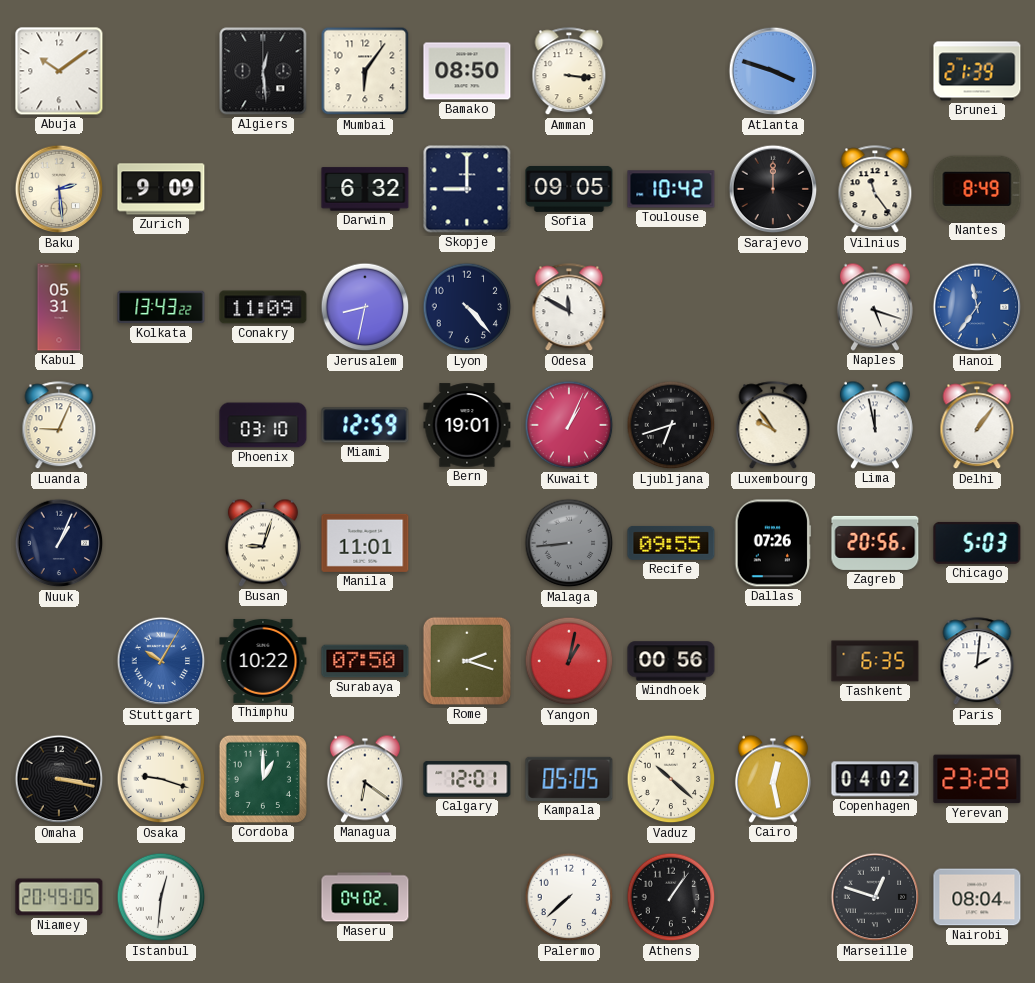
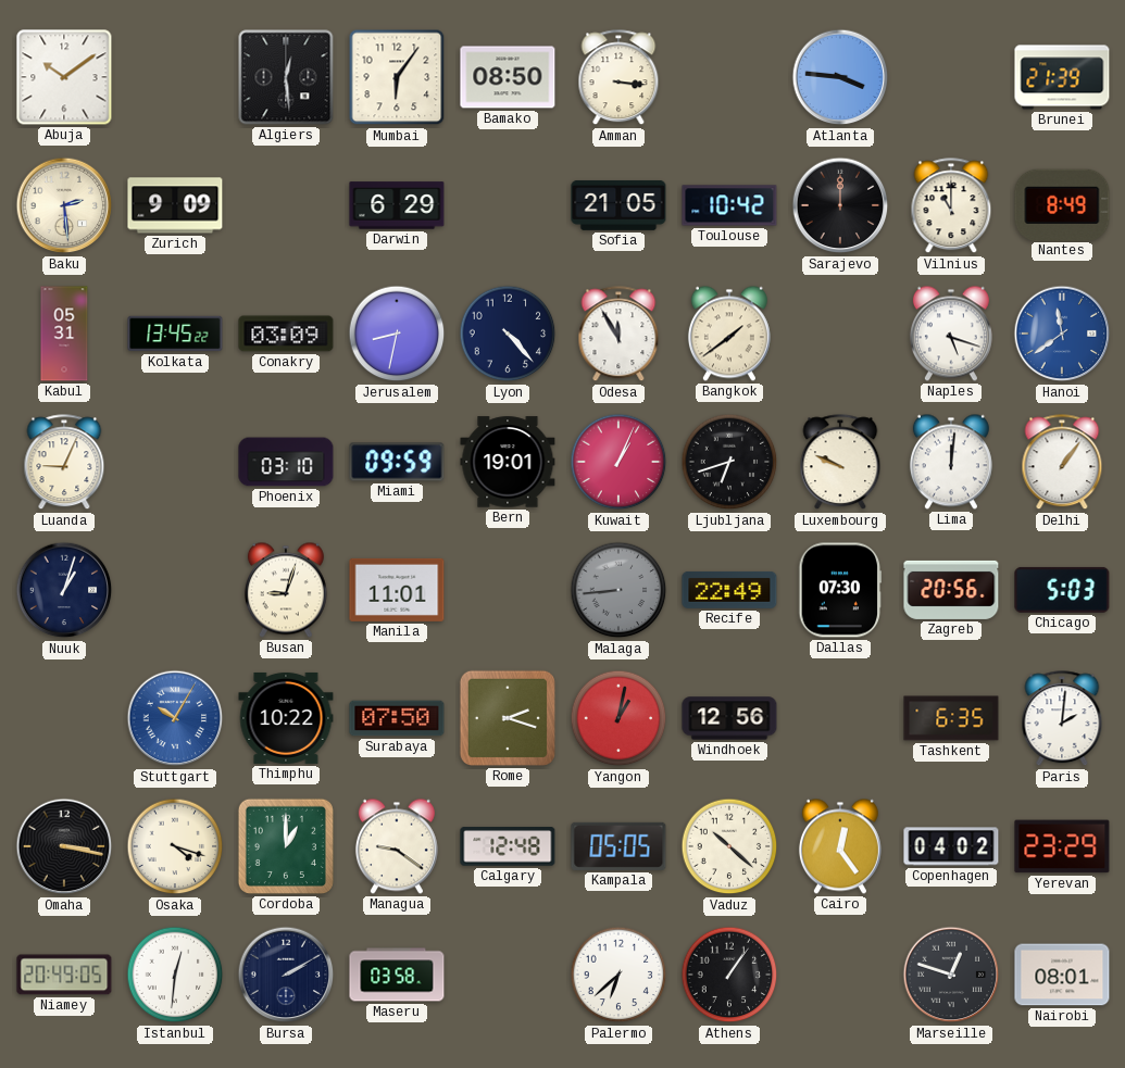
Atlanta: 3:48 -> 3:46 (840, 77)
Darwin: 6:32 -> 6:29 (397, 205)
Skopje: 9:00 -> none (467, 189)
Sofia: 09:05 -> 21:05 (618, 205)
Vilnius: 11:24 -> 11:00 (951, 206)
Kolkata: 13:43 -> 13:45 (175, 334)
Conakry: 11:09 -> 03:09 (286, 334)
Odesa: 11:50 -> 11:55 (618, 335)
Bangkok: none -> 1:39 (729, 334)
Hanoi: 11:36 -> 11:39 (1062, 334)
Miami: 12:59 -> 09:59 (397, 462)
Luxembourg: 9:54 -> 9:49 (840, 463)
Lima: 11:58 -> 12:01 (951, 462)
Nuuk: 1:04 -> 1:03 (64, 590)
Recife: 09:55 -> 22:49 (729, 590)
Dallas: 07:26 -> 07:30 (840, 590)
Windhoek: 00:56 -> 12:56 (729, 718)
Osaka: 9:18 -> 4:18 (175, 846)
Managua: 6:21 -> 9:21 (397, 846)
Calgary: 12:01 -> 12:48 (508, 846)
Cairo: 12:28 -> 12:24 (840, 846)
Bursa: none -> 2:10 (286, 975)
Maseru: 04:02 -> 03:58 (397, 975)
Palermo: 7:38 -> 6:38 (618, 975)
Nairobi: 08:04 -> 08:01 (1062, 975)
